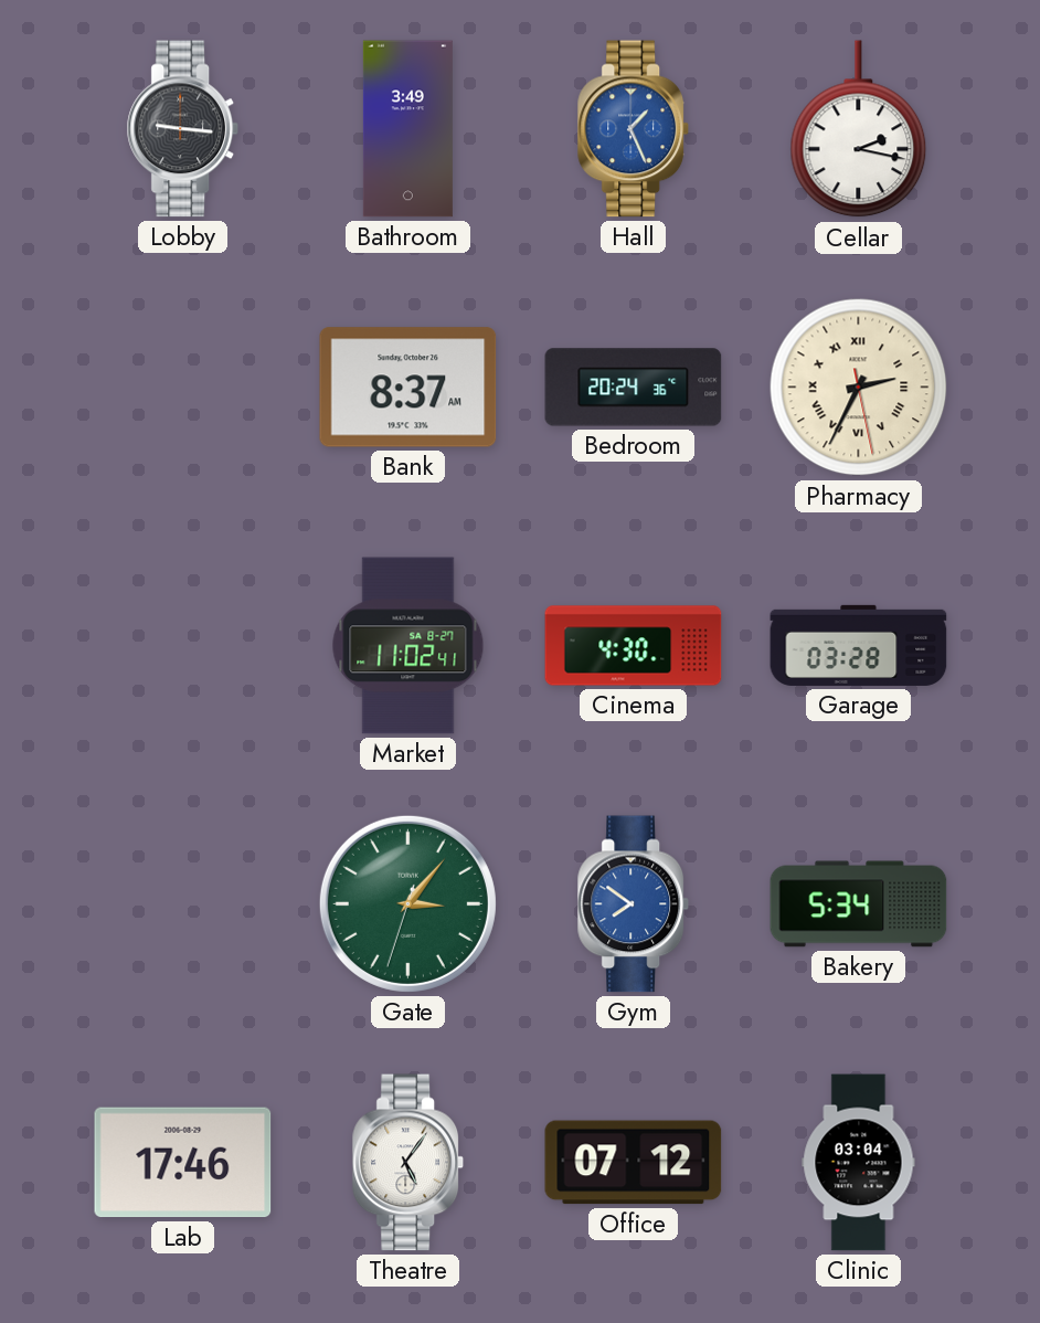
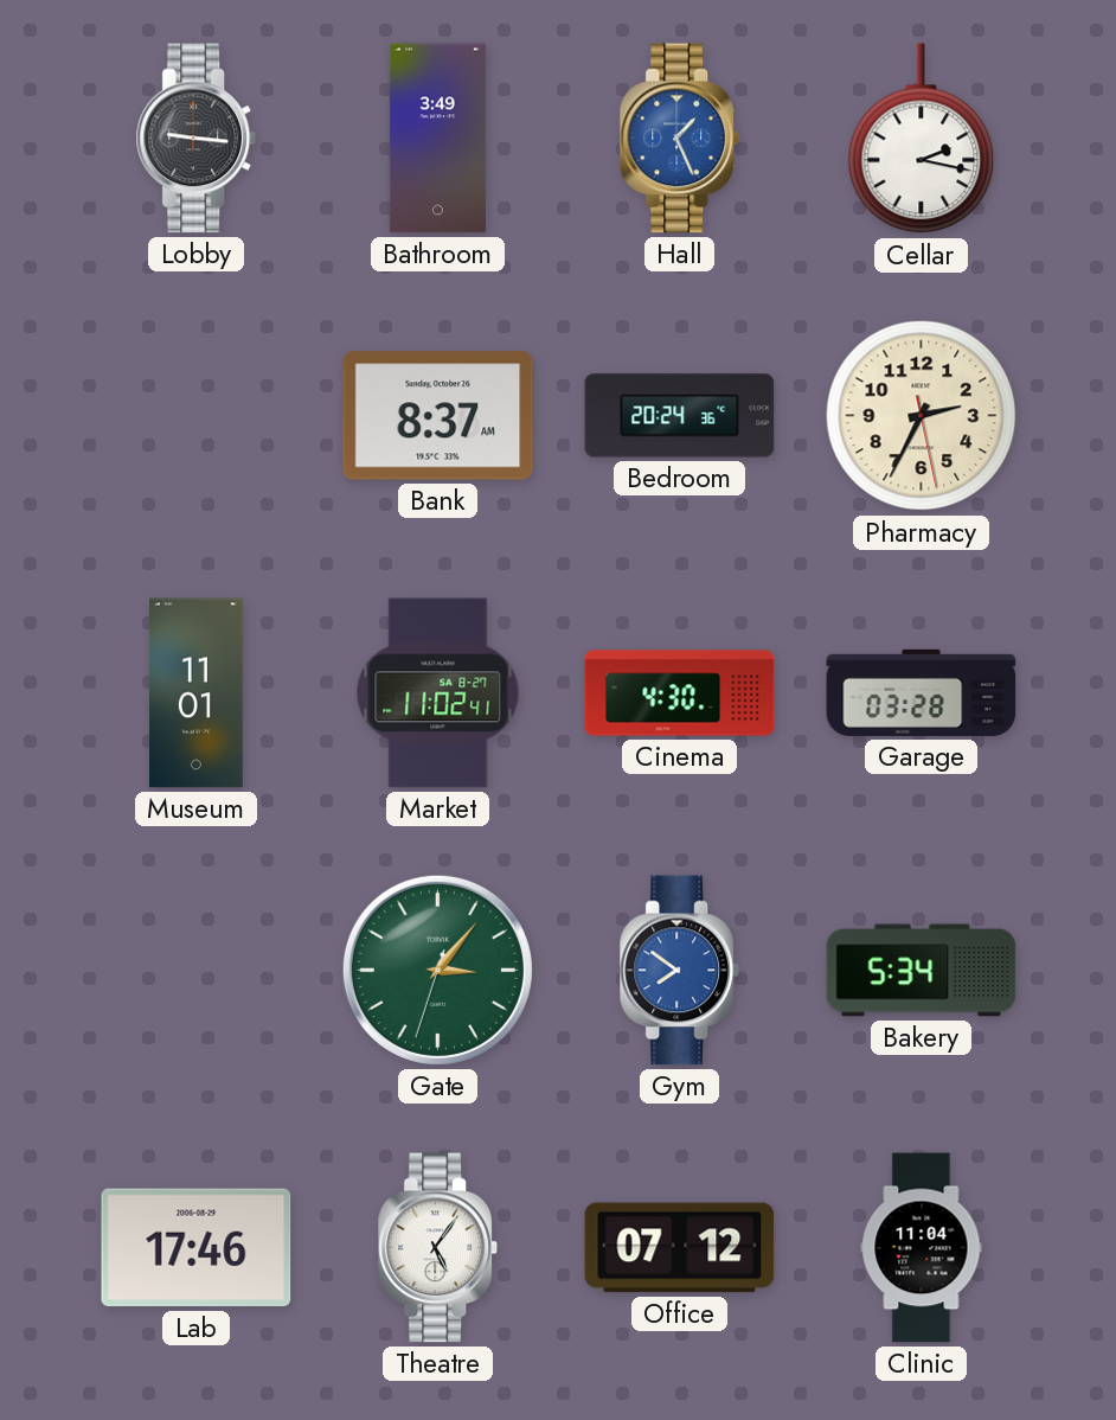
Pharmacy numerals: Roman -> Arabic (922, 416)
Museum: none -> 11:01 (197, 693)
Clinic: 03:04 -> 11:04 (922, 1248)
